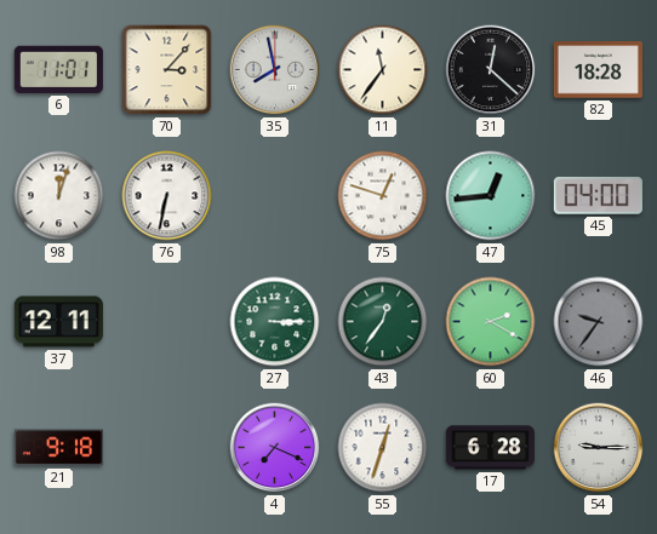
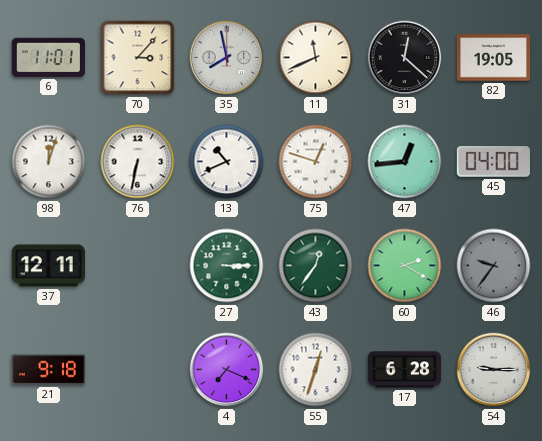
11: 11:36 -> 11:41 (316, 58)
82: 18:28 -> 19:05 (493, 58)
13: none -> 10:41 (227, 162)
